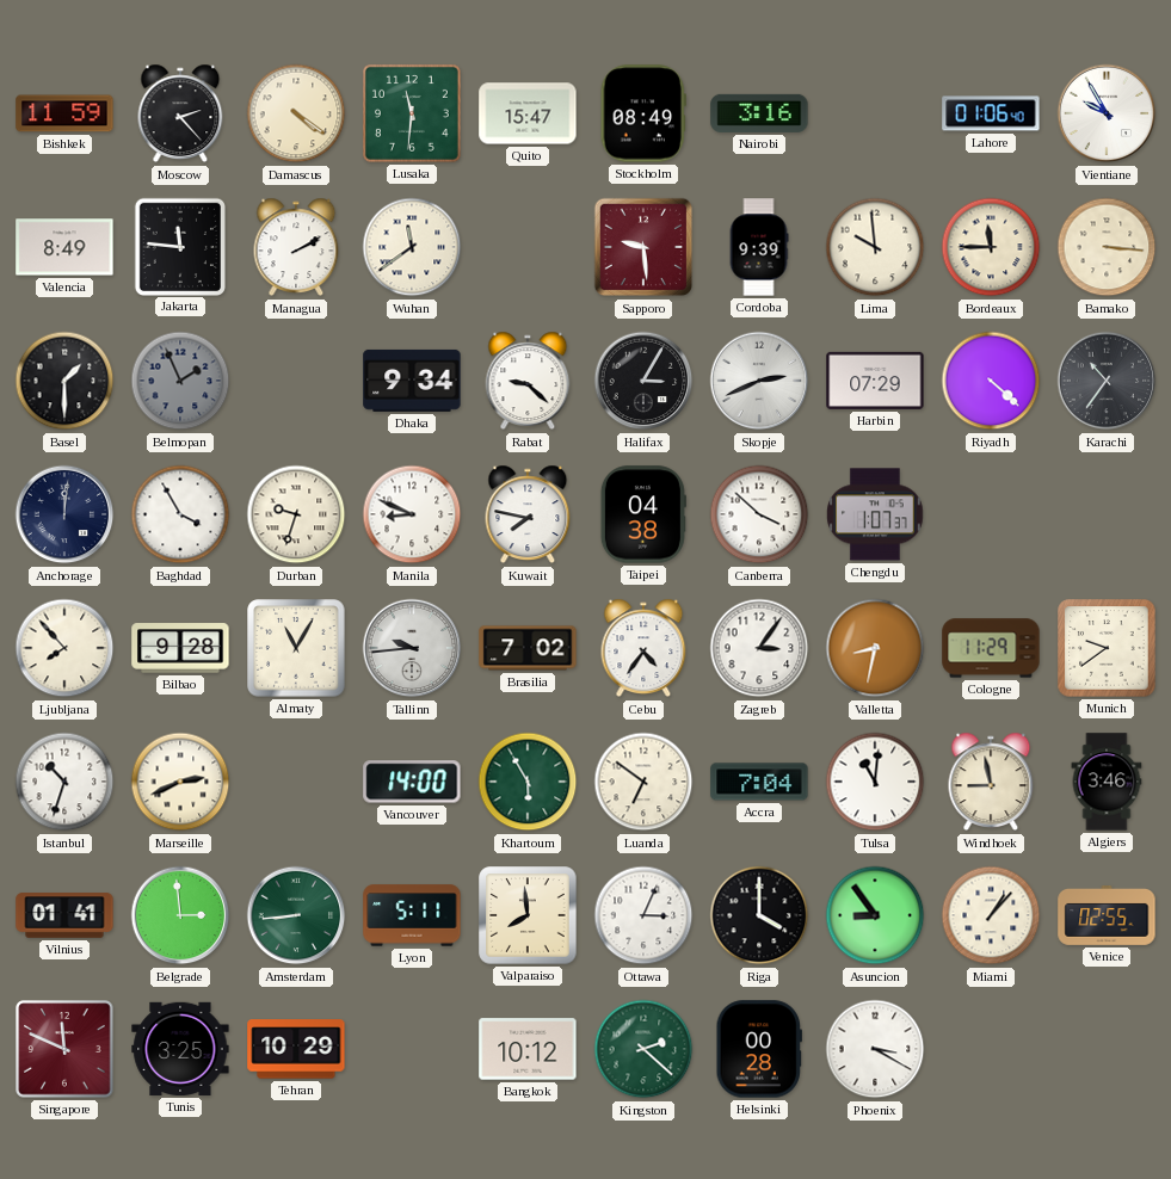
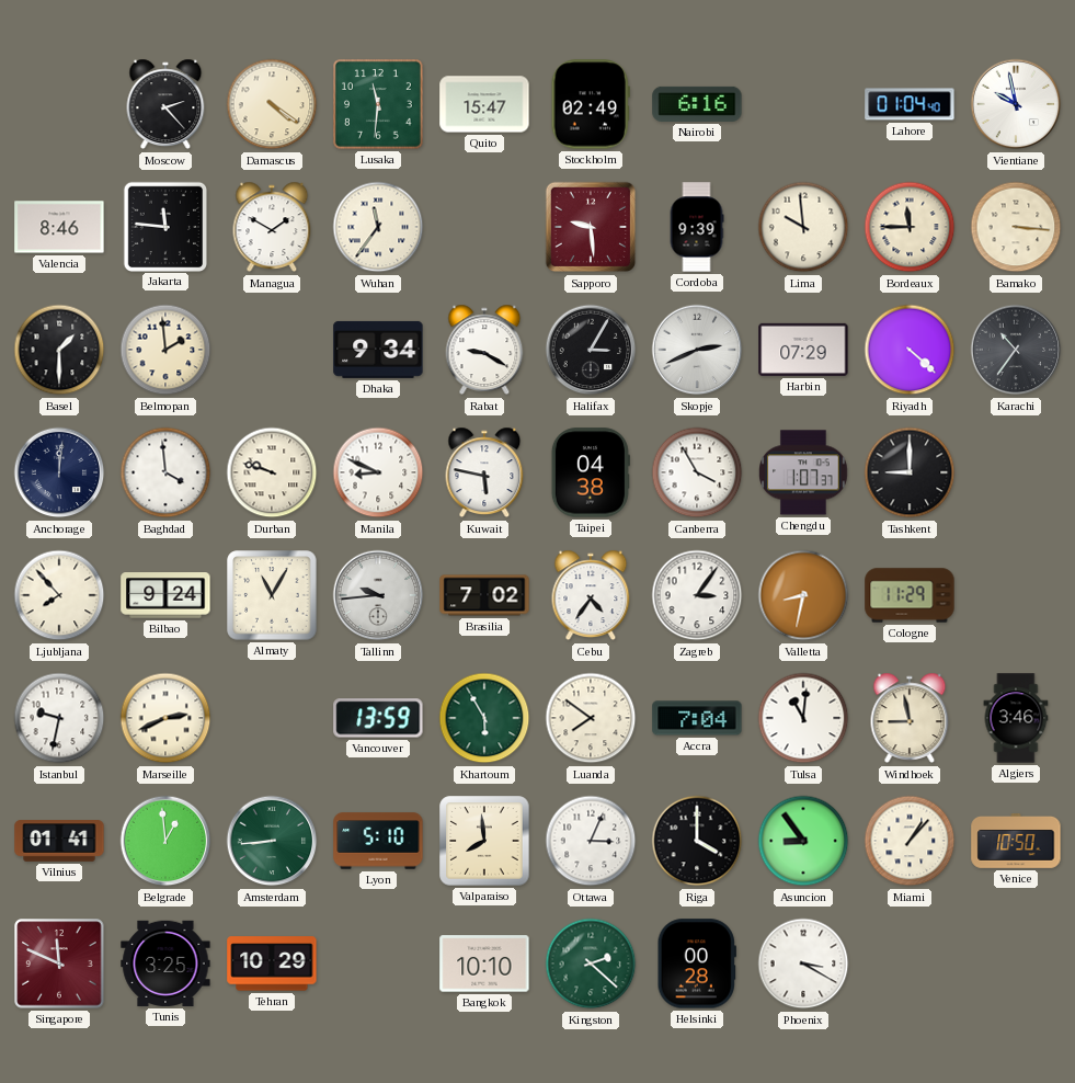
Bishkek: 11:59 -> none (64, 113)
Stockholm: 08:49 -> 02:49 (591, 104)
Nairobi: 3:16 -> 6:16 (697, 104)
Lahore: 01:06 -> 01:04 (910, 104)
Vientiane: 9:55 -> 9:58 (1016, 104)
Valencia: 8:49 -> 8:46 (59, 227)
Managua: 2:10 -> 1:50 (272, 227)
Wuhan: 11:39 -> 11:36 (378, 227)
Belmopan: 1:56 -> 1:59 (165, 350)
Belmopan dial: grey -> cream (165, 350)
Rabat: 9:22 -> 9:20 (484, 350)
Baghdad: 3:55 -> 3:59 (165, 472)
Durban: 9:33 -> 9:48 (272, 472)
Kuwait: 7:47 -> 5:47 (484, 472)
Canberra: 3:52 -> 3:55 (697, 472)
Tashkent: none -> 9:00 (910, 472)
Bilbao: 9:28 -> 9:24 (165, 595)
Munich: 9:39 -> none (1107, 648)
Istanbul: 10:33 -> 9:32 (59, 718)
Vancouver: 14:00 -> 13:59 (378, 718)
Luanda: 6:51 -> 7:51 (591, 718)
Belgrade: 2:59 -> 12:59 (165, 841)
Lyon: 5:11 -> 5:10 (378, 841)
Venice: 02:55 -> 10:50 (1016, 842)
Bangkok: 10:12 -> 10:10 (484, 964)
